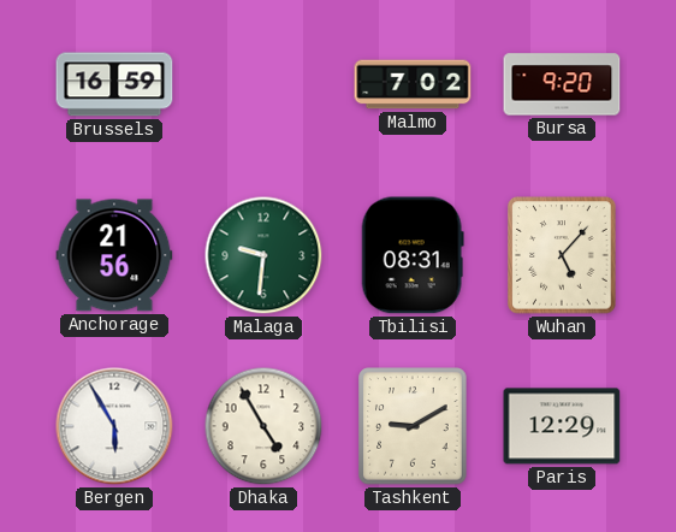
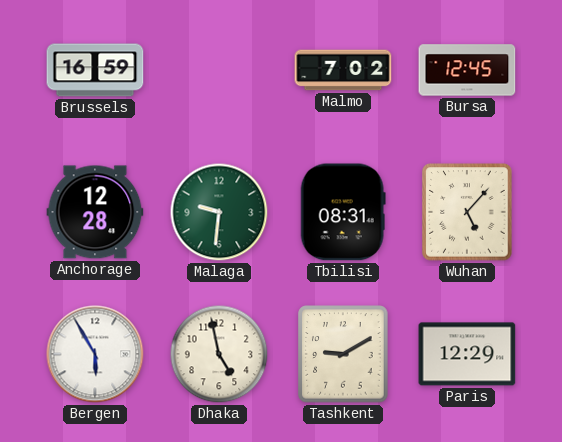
Bursa: 9:20 -> 12:45 (467, 70)
Anchorage: 21:56 -> 12:28 (95, 212)
Dhaka: 4:55 -> 4:58 (219, 354)
